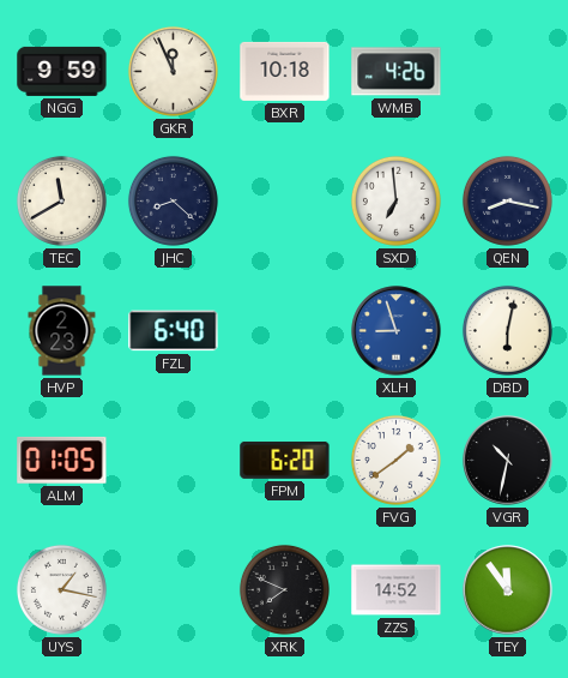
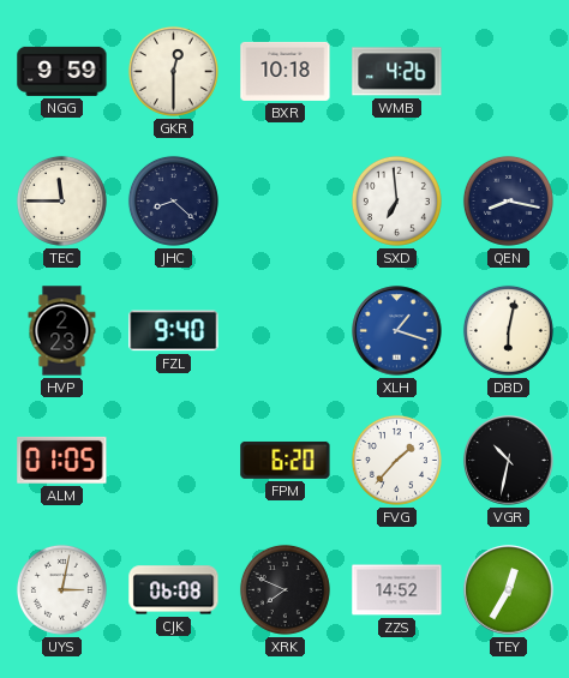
GKR: 11:56 -> 12:30 (173, 71)
TEC: 11:40 -> 11:45 (61, 200)
FZL: 6:40 -> 9:40 (174, 331)
XLH: 8:57 -> 1:18 (397, 331)
FVG: 1:39 -> 1:37 (396, 460)
UYS: 1:17 -> 3:02 (61, 589)
CJK: none -> 06:08 (174, 590)
TEY: 11:54 -> 12:35 (509, 590)
